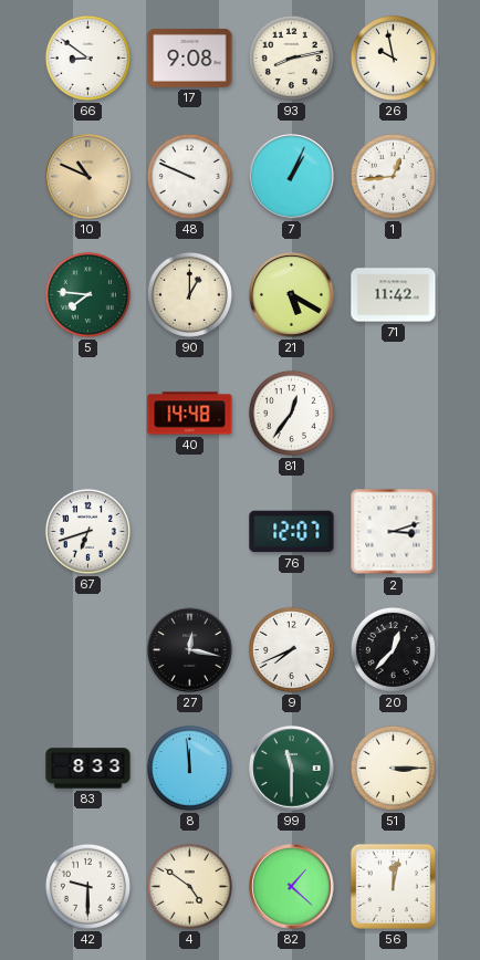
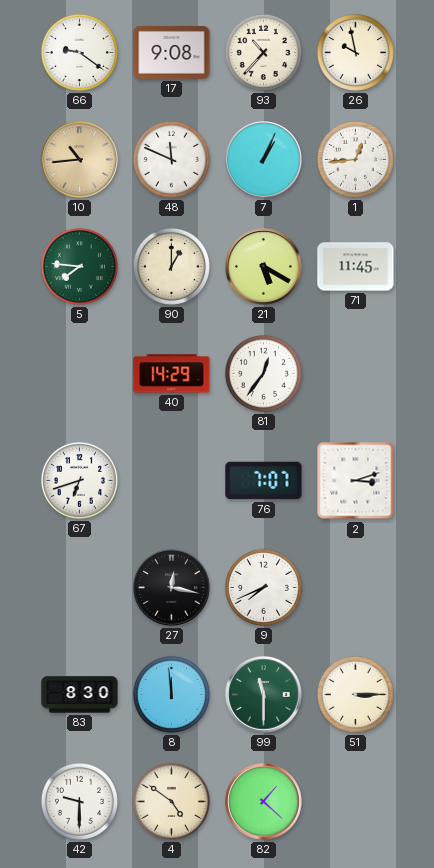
66: 8:51 -> 9:21 (79, 52)
93: 8:13 -> 10:37 (263, 52)
10: 10:49 -> 10:44 (80, 160)
48: 9:49 -> 11:49 (171, 159)
71: 11:42 -> 11:45 (356, 267)
40: 14:48 -> 14:29 (172, 374)
76: 12:07 -> 7:07 (264, 481)
20: 12:37 -> none (393, 649)
83: 8:33 -> 8:30 (80, 695)
56: 12:02 -> none (393, 886)
